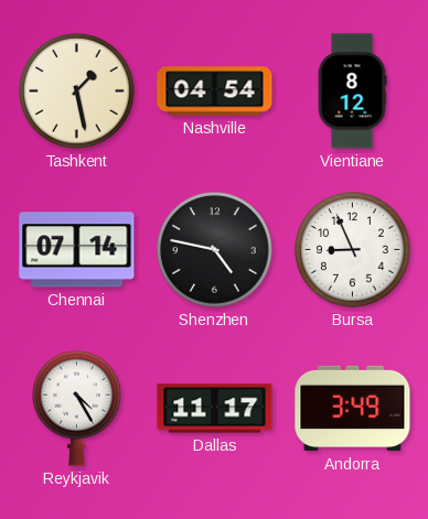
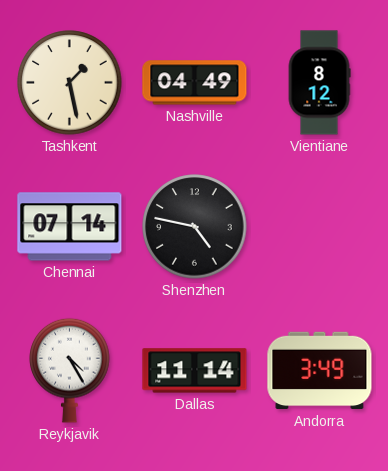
Nashville: 04:54 -> 04:49 (195, 83)
Bursa: 8:56 -> none (353, 250)
Dallas: 11:17 -> 11:14 (195, 371)
